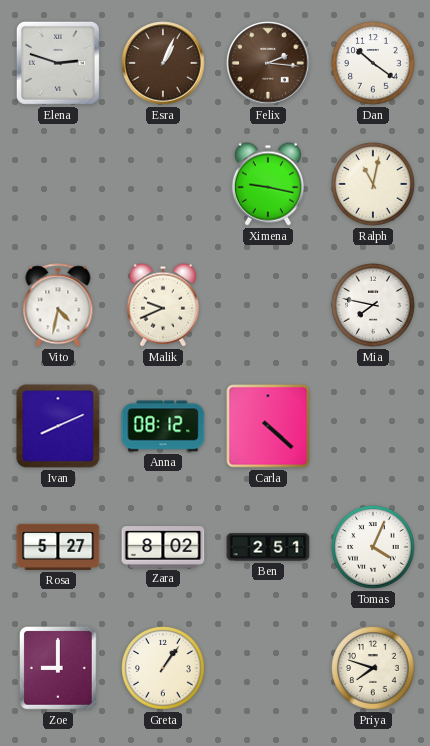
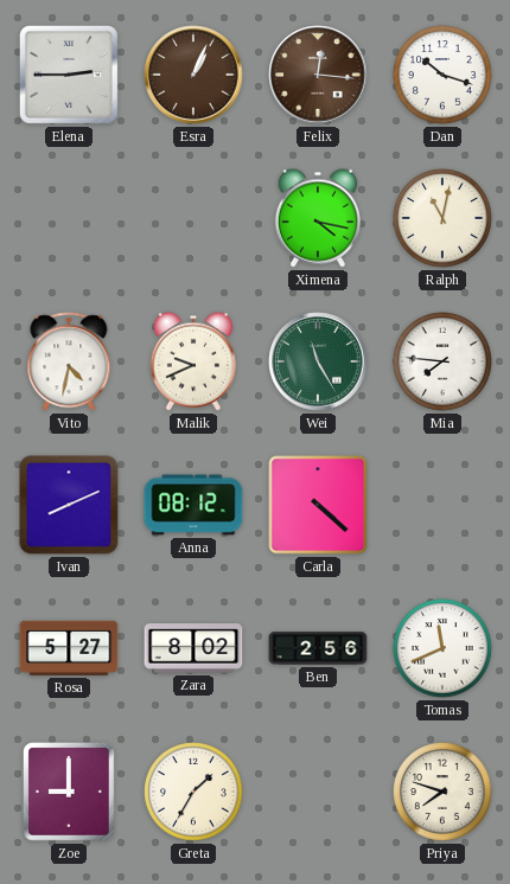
Elena: 2:48 -> 2:45 (69, 75)
Felix: 2:16 -> 12:16 (318, 75)
Dan: 10:21 -> 10:18 (442, 75)
Ximena: 9:17 -> 4:17 (318, 218)
Wei: none -> 11:25 (318, 361)
Mia: 7:47 -> 7:46 (442, 361)
Ben: 2:51 -> 2:56 (318, 648)
Tomas: 4:04 -> 11:41 (442, 648)
Greta: 1:06 -> 1:35 (193, 792)
